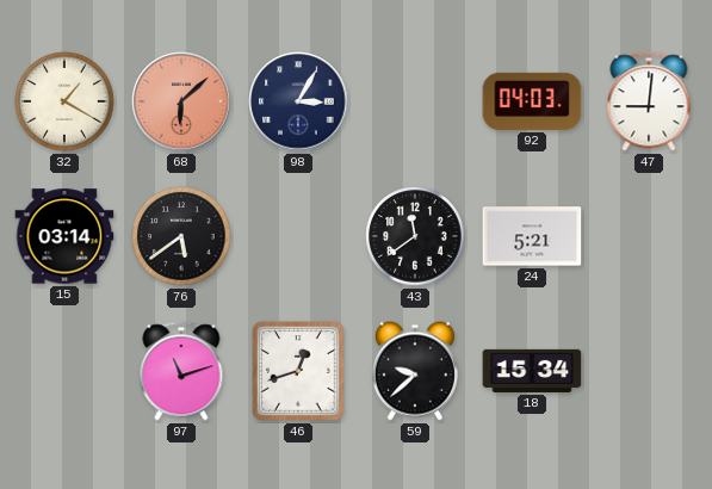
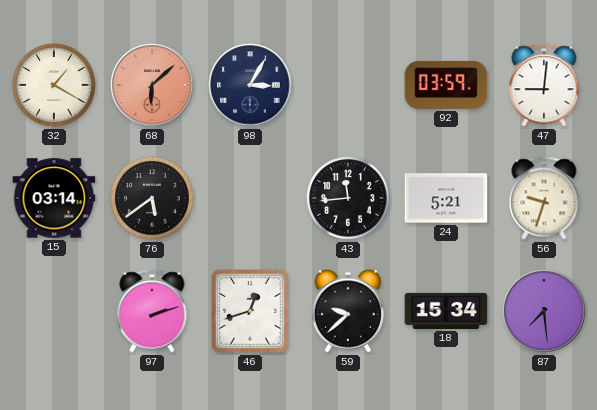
92: 04:03 -> 03:59 (446, 85)
43: 11:39 -> 11:44 (348, 198)
56: none -> 9:33 (544, 198)
97: 11:12 -> 2:12 (152, 311)
87: none -> 7:29 (544, 311)
